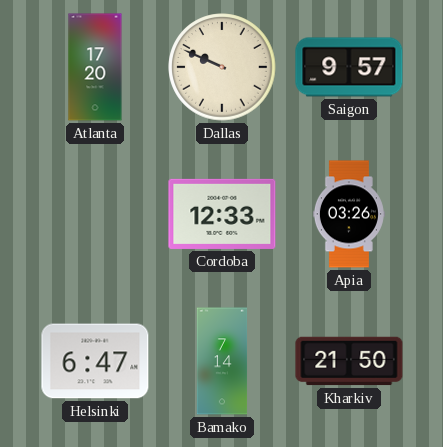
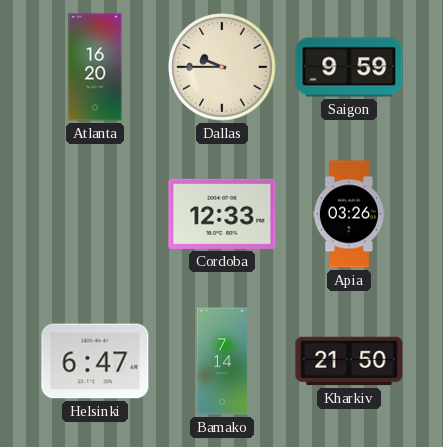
Atlanta: 17:20 -> 16:20 (95, 67)
Dallas: 9:49 -> 9:45 (222, 67)
Saigon: 9:57 -> 9:59 (349, 67)
